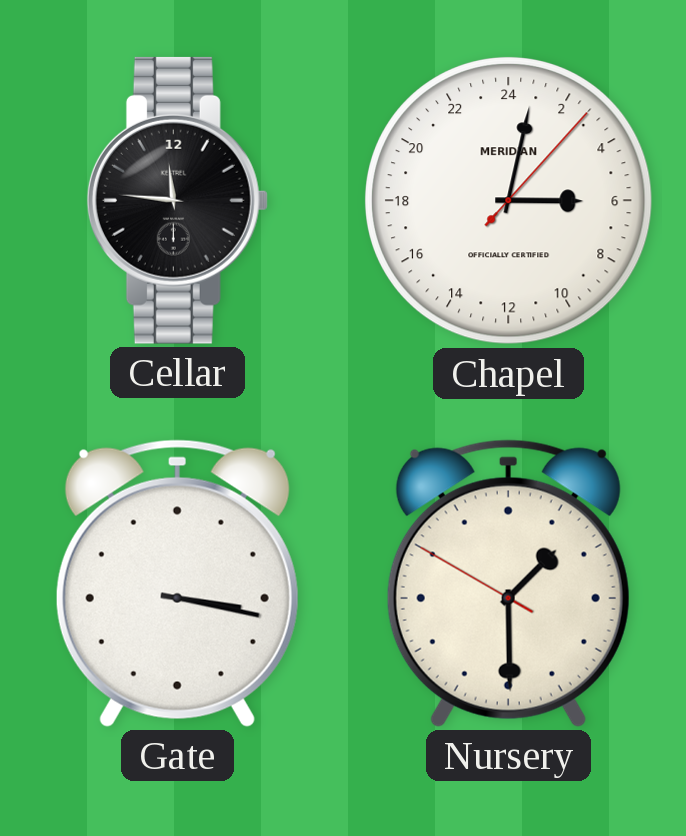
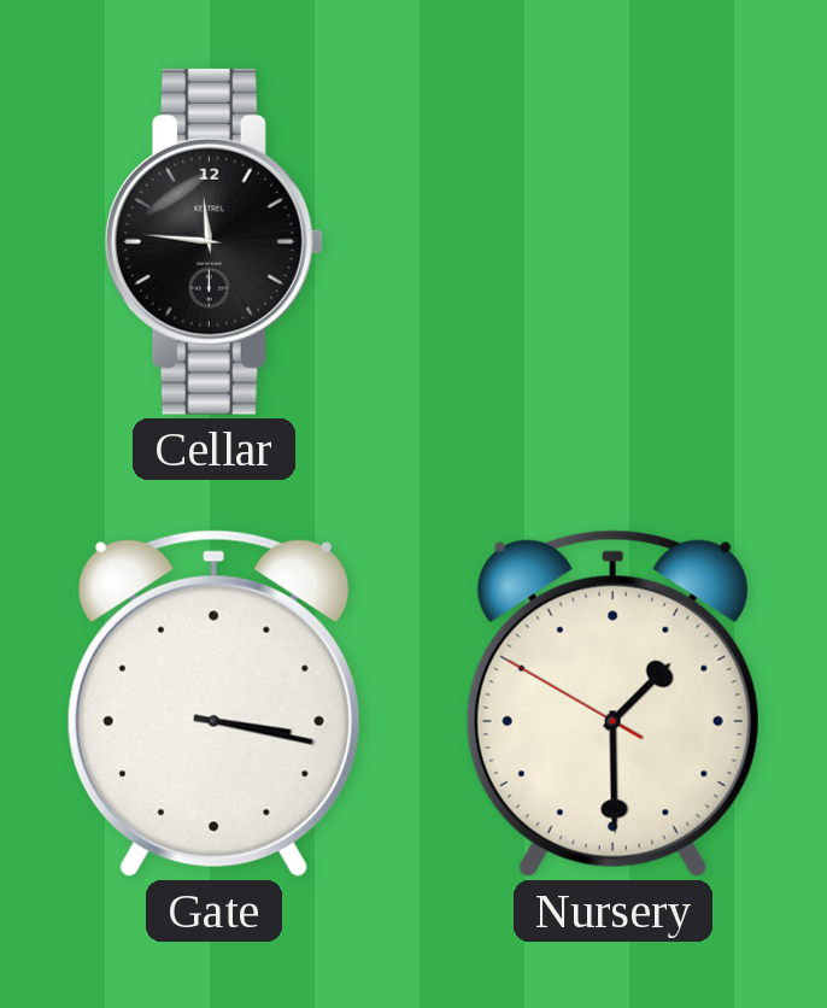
Chapel: 6:02 -> none (509, 201)
